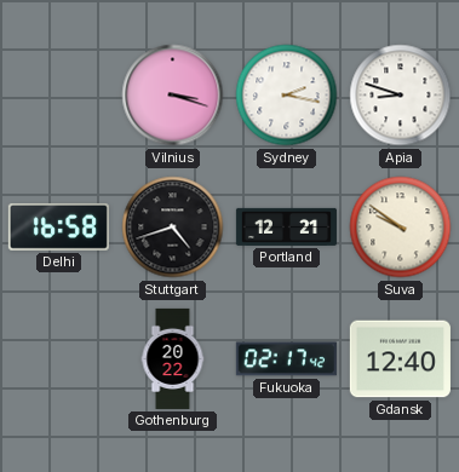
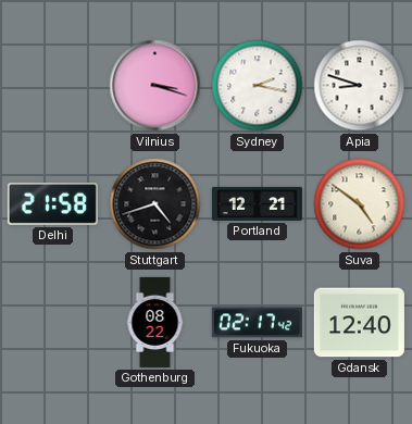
Delhi: 16:58 -> 21:58 (52, 203)
Suva: 9:51 -> 4:51 (360, 204)
Gothenburg: 20:22 -> 08:22 (155, 322)
